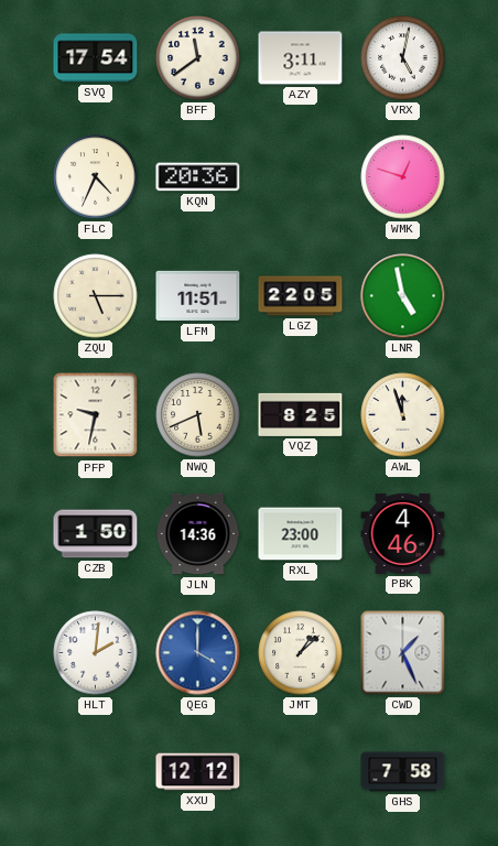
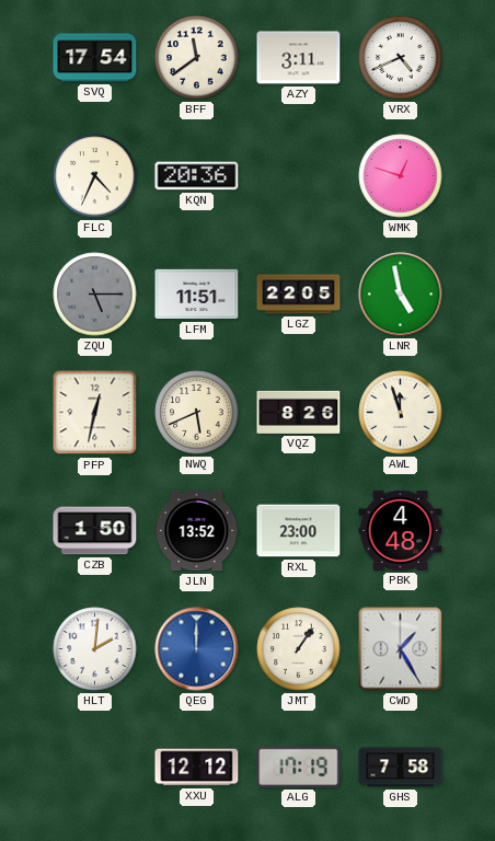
VRX: 5:02 -> 4:41 (401, 58)
ZQU dial: cream -> grey (95, 295)
PFP: 9:32 -> 12:32 (95, 413)
VQZ: 8:25 -> 8:26 (299, 412)
JLN: 14:36 -> 13:52 (197, 531)
PBK: 4:46 -> 4:48 (401, 530)
QEG: 4:00 -> 12:00 (197, 649)
JMT: 1:08 -> 1:06 (299, 649)
CWD: 1:26 -> 1:25 (401, 649)
ALG: none -> 17:19 (299, 767)
